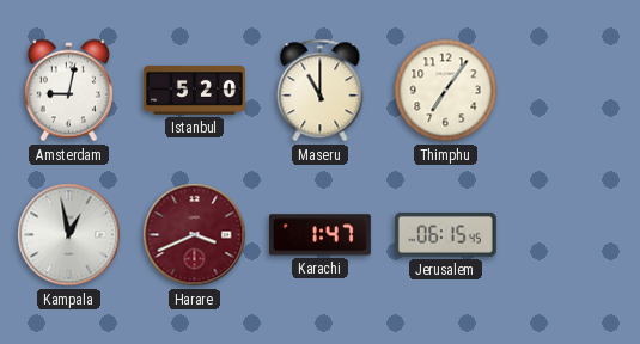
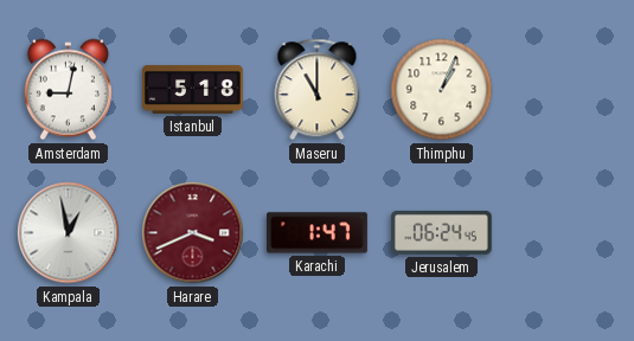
Istanbul: 5:20 -> 5:18 (193, 89)
Thimphu: 7:06 -> 1:04 (442, 90)
Jerusalem: 06:15 -> 06:24 (441, 232)
